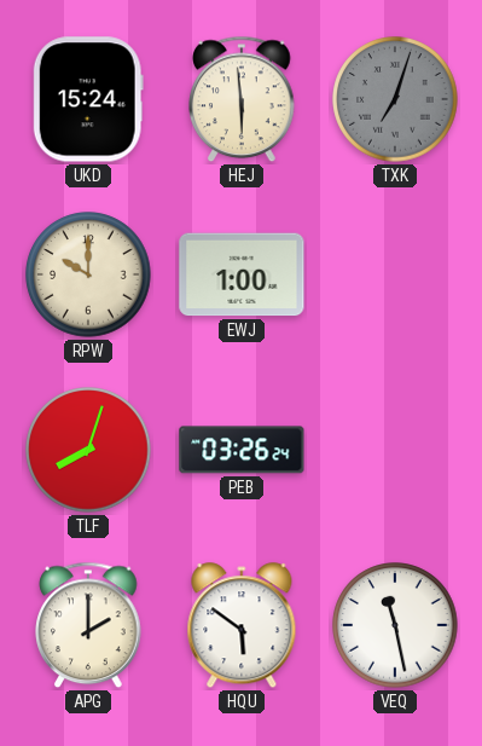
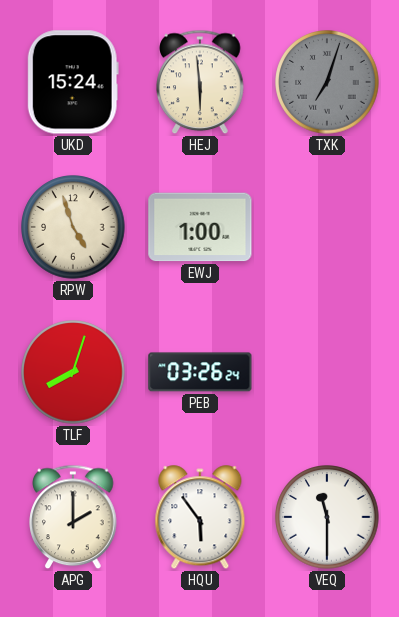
RPW: 10:00 -> 4:57 (73, 227)
HQU: 5:51 -> 5:54 (200, 518)
VEQ: 11:28 -> 11:30 (327, 517)
